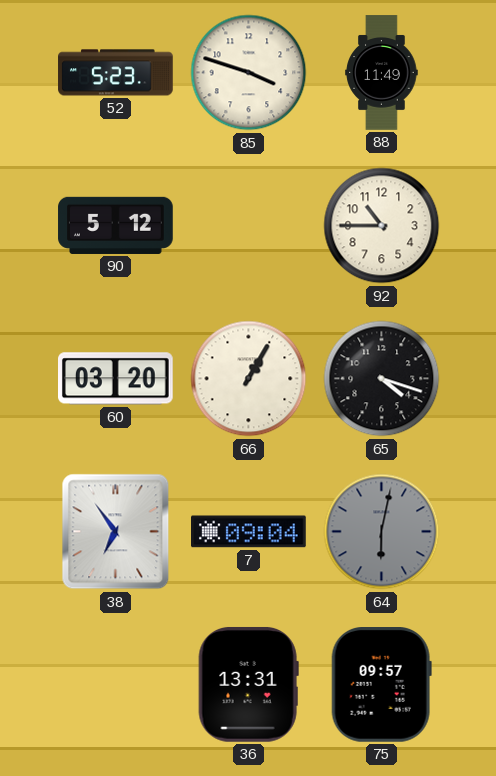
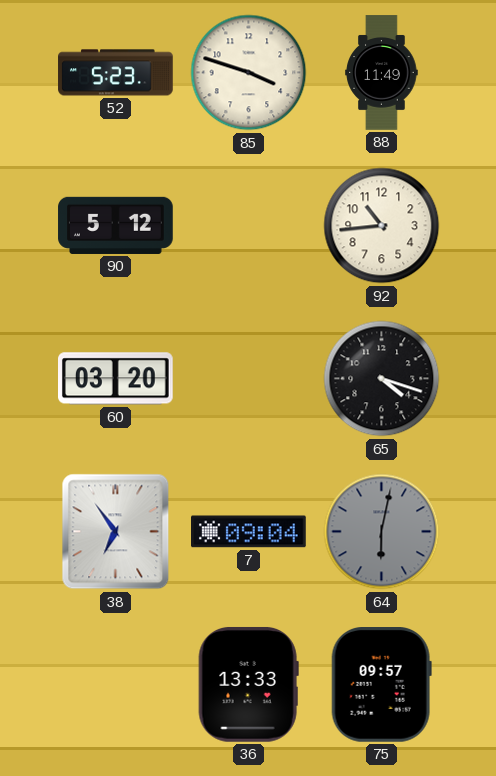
92: 10:45 -> 10:44 (382, 226)
66: 1:05 -> none (249, 379)
36: 13:31 -> 13:33 (248, 685)
